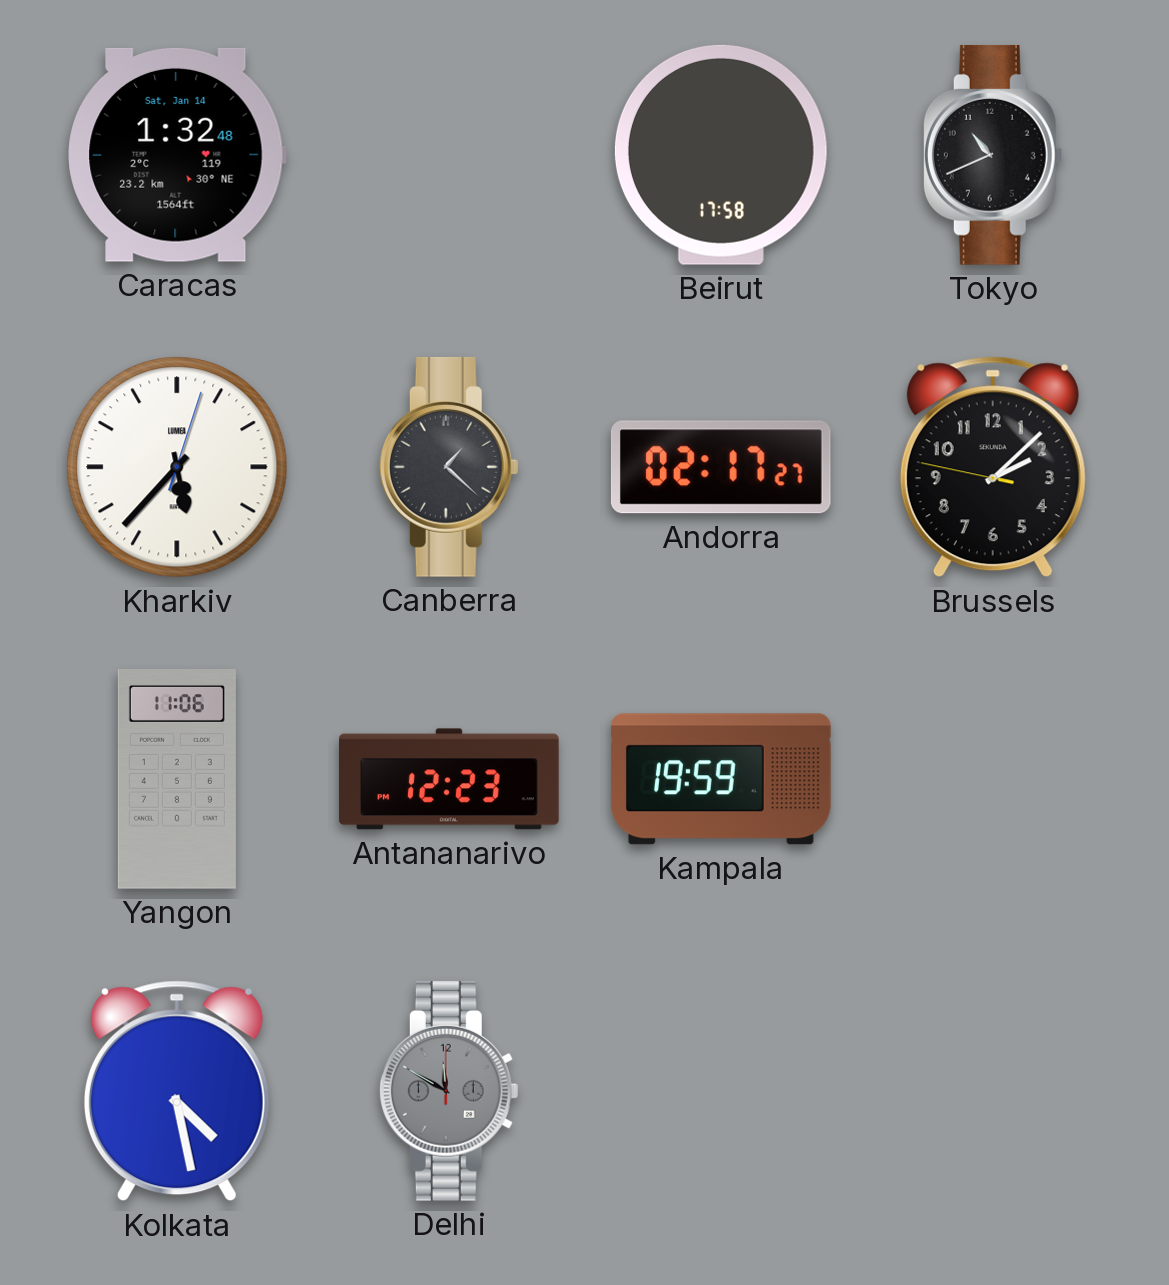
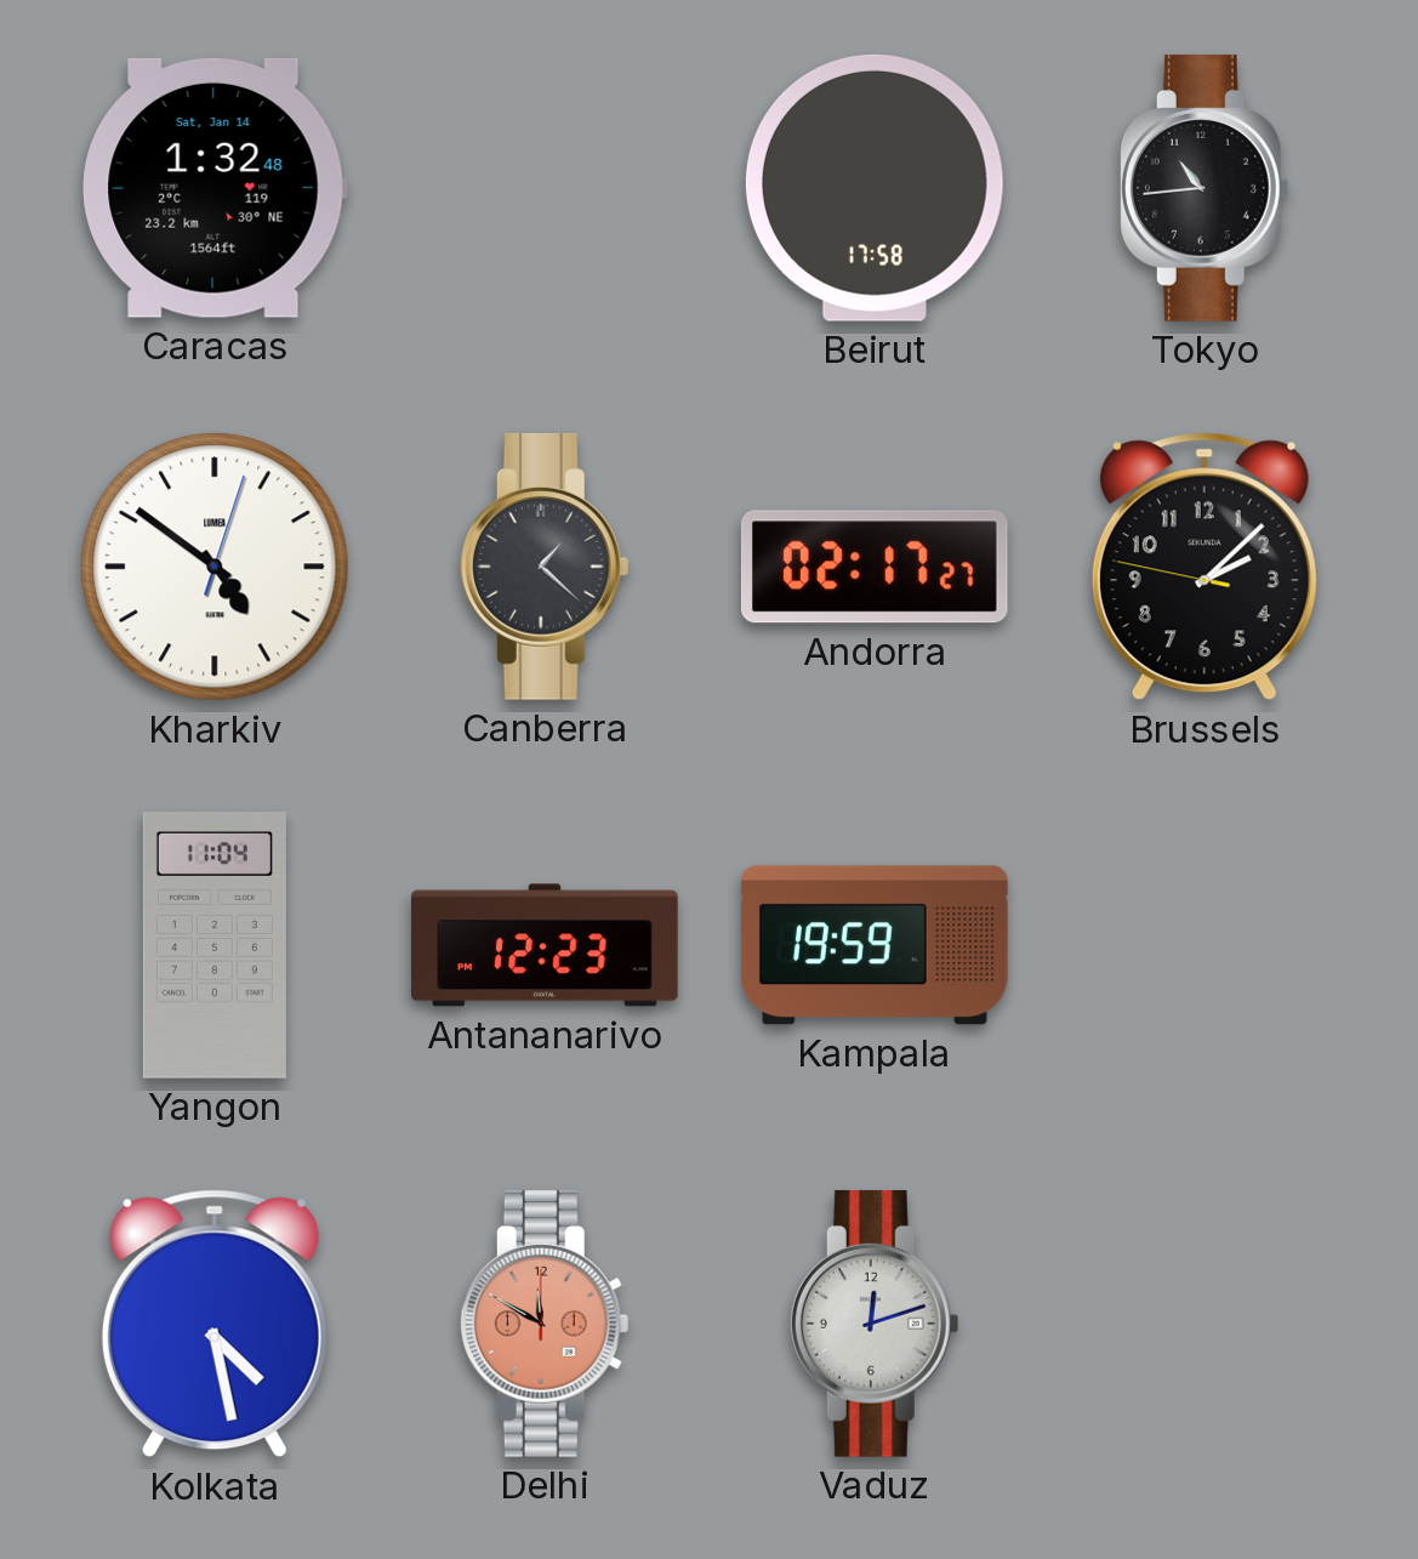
Tokyo: 10:41 -> 10:44 (1205, 188)
Kharkiv: 5:37 -> 4:51 (215, 567)
Yangon: 11:06 -> 11:04 (215, 946)
Delhi dial: grey -> salmon (545, 1324)
Vaduz: none -> 12:12 (875, 1324)
